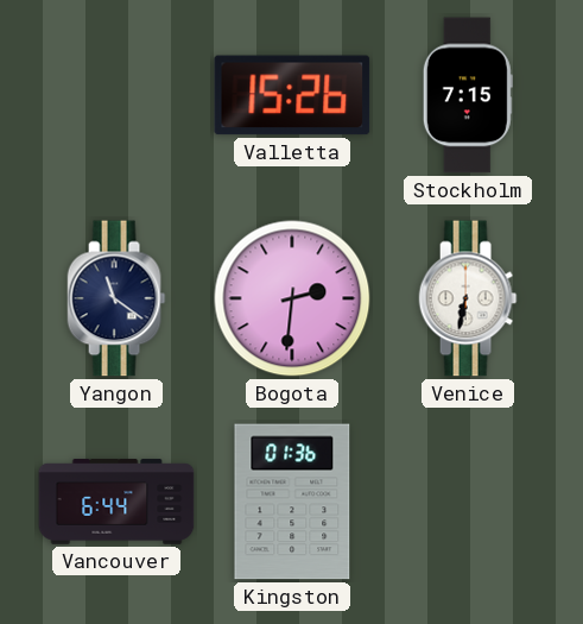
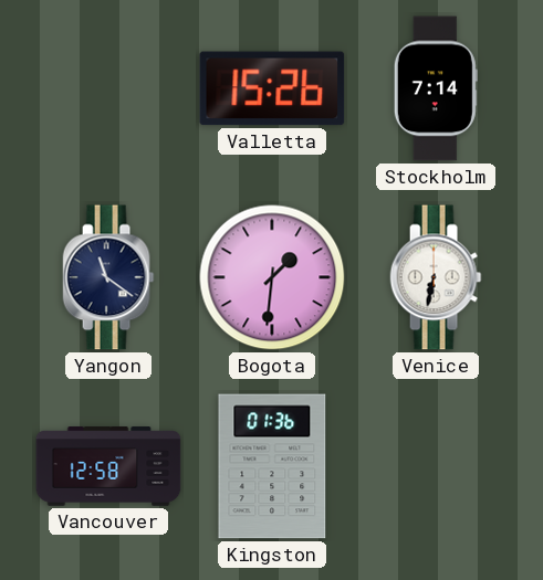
Stockholm: 7:15 -> 7:14 (436, 88)
Bogota: 2:31 -> 1:31 (272, 277)
Vancouver: 6:44 -> 12:58 (108, 466)
